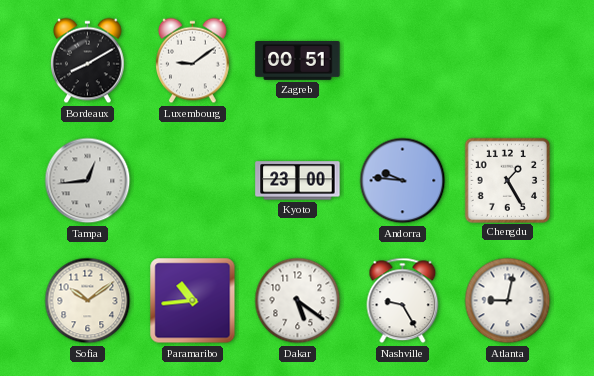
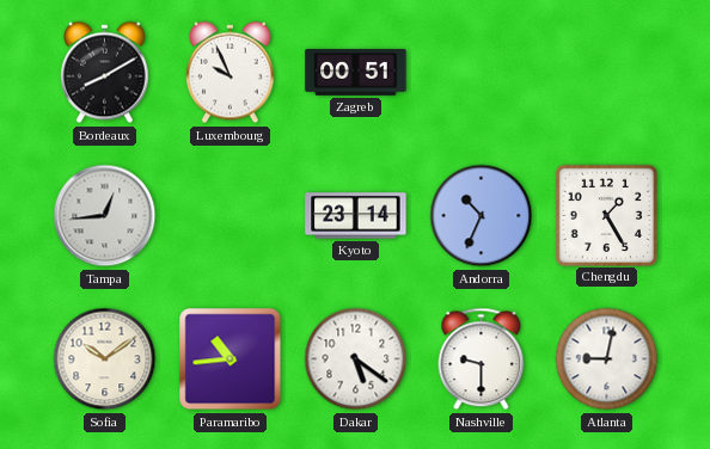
Luxembourg: 9:09 -> 9:56 (231, 73)
Kyoto: 23:00 -> 23:14 (356, 216)
Andorra: 9:46 -> 10:34 (482, 216)
Nashville: 9:25 -> 9:30 (482, 359)
